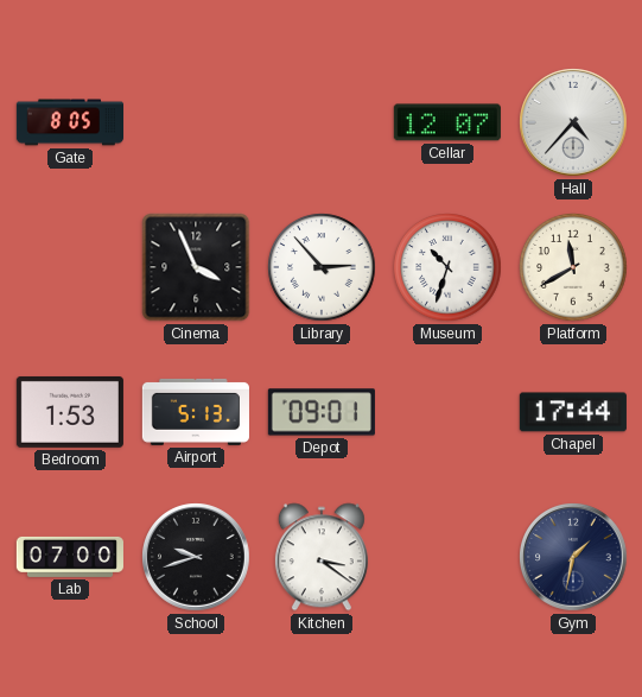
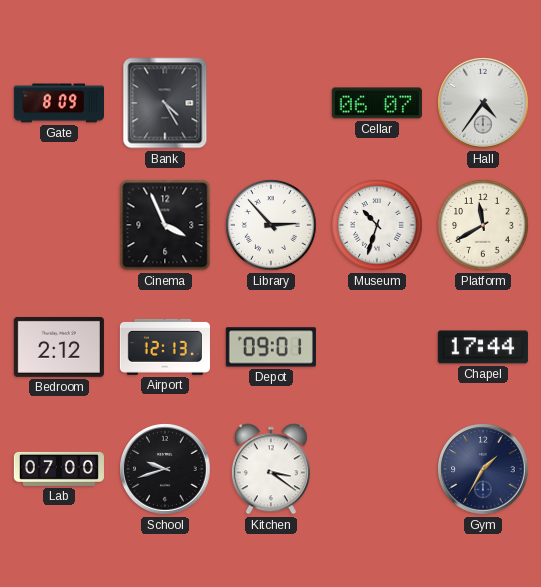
Gate: 8:05 -> 8:09 (58, 103)
Bank: none -> 4:25 (165, 103)
Cellar: 12:07 -> 06:07 (377, 103)
Hall: 4:37 -> 4:36 (483, 103)
Bedroom: 1:53 -> 2:12 (59, 347)
Airport: 5:13 -> 12:13 (165, 347)
Gym: 1:32 -> 1:35 (483, 469)
